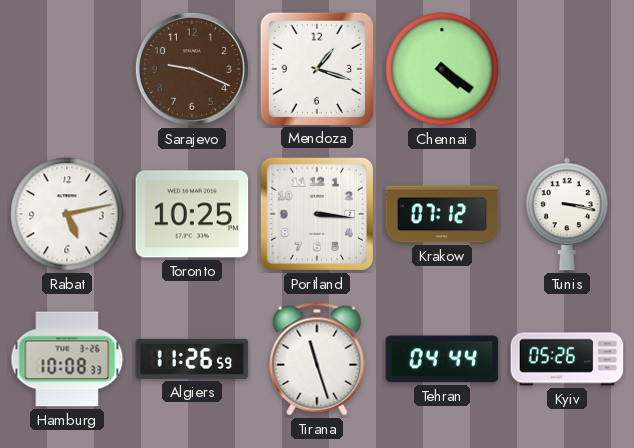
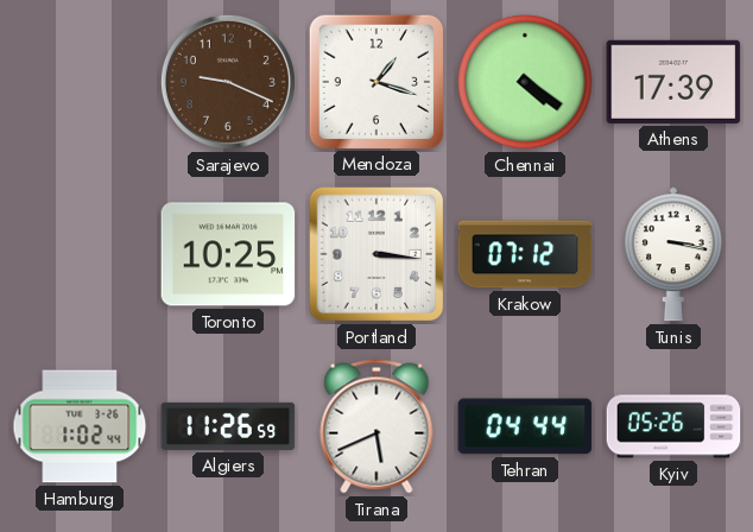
Athens: none -> 17:39 (673, 82)
Rabat: 5:13 -> none (67, 214)
Hamburg: 10:08 -> 1:02 (80, 426)
Tirana: 11:27 -> 5:41 (376, 426)
